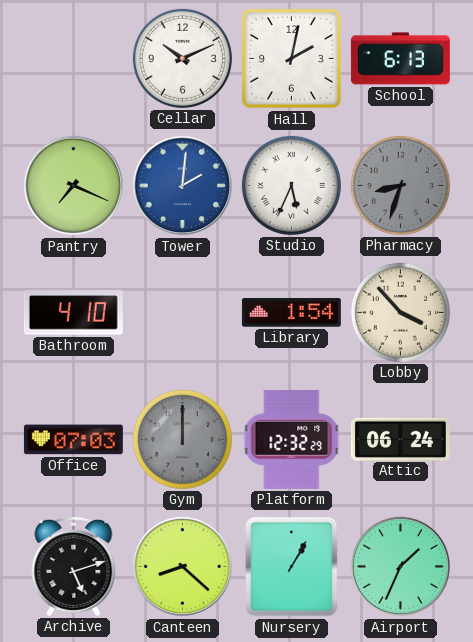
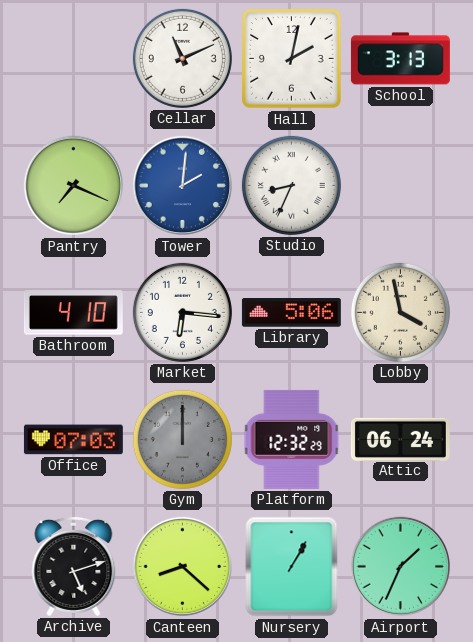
Cellar: 10:11 -> 11:11 (182, 58)
School: 6:13 -> 3:13 (400, 59)
Studio: 5:34 -> 8:34 (291, 185)
Pharmacy: 8:33 -> none (400, 185)
Market: none -> 6:16 (182, 312)
Library: 1:54 -> 5:06 (291, 313)
Lobby: 3:53 -> 3:58 (400, 312)
